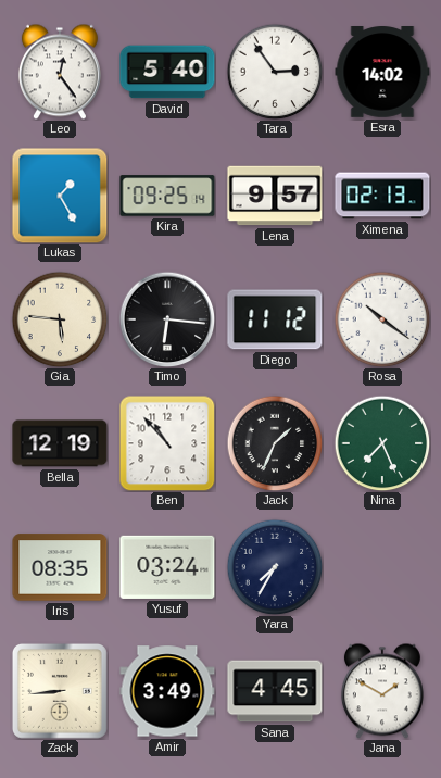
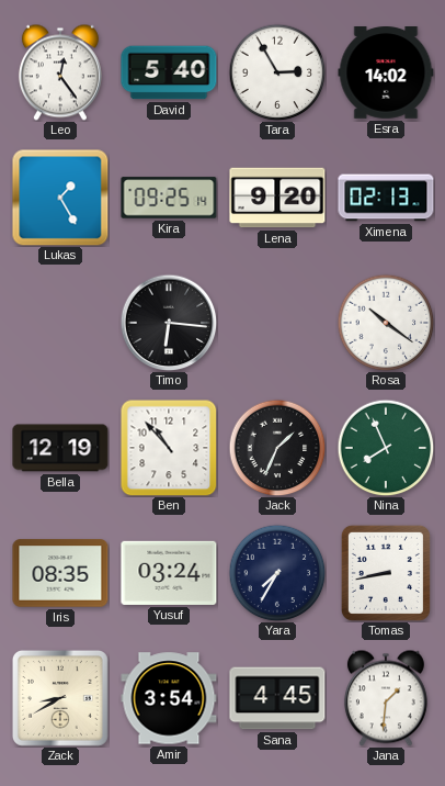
Tara: 2:54 -> 2:55 (277, 72)
Lena: 9:57 -> 9:20 (277, 198)
Gia: 5:46 -> none (60, 319)
Diego: 11:12 -> none (275, 319)
Nina: 7:26 -> 7:56 (386, 448)
Tomas: none -> 8:43 (386, 573)
Zack: 8:44 -> 8:40 (60, 698)
Amir: 3:49 -> 3:54 (169, 698)
Jana: 1:50 -> 1:31 (386, 698)
